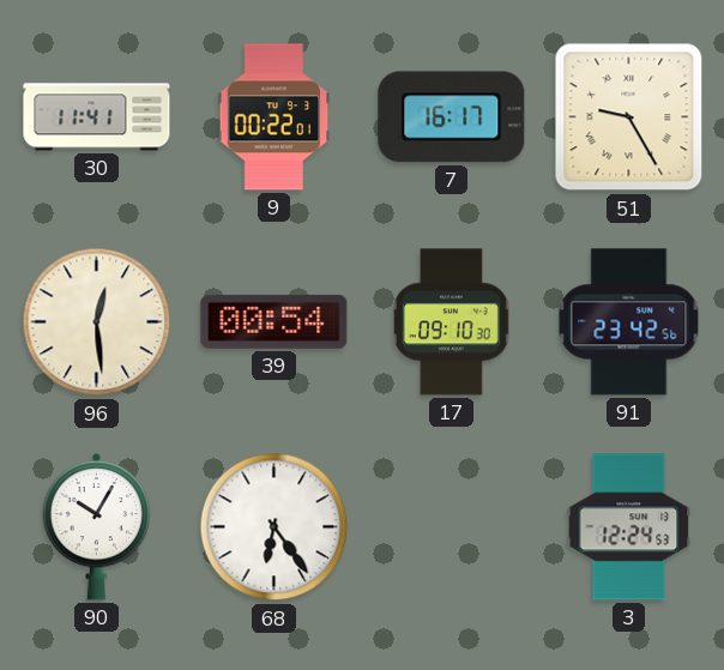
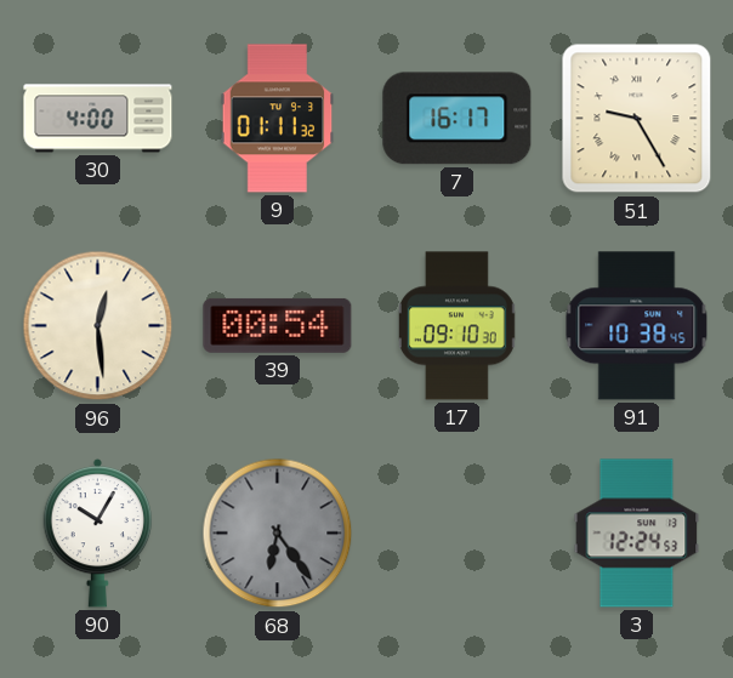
30: 11:41 -> 4:00 (98, 119)
9: 00:22 -> 01:11 (278, 119)
91: 23:42 -> 10:38 (637, 326)
68 dial: white -> grey (278, 534)
